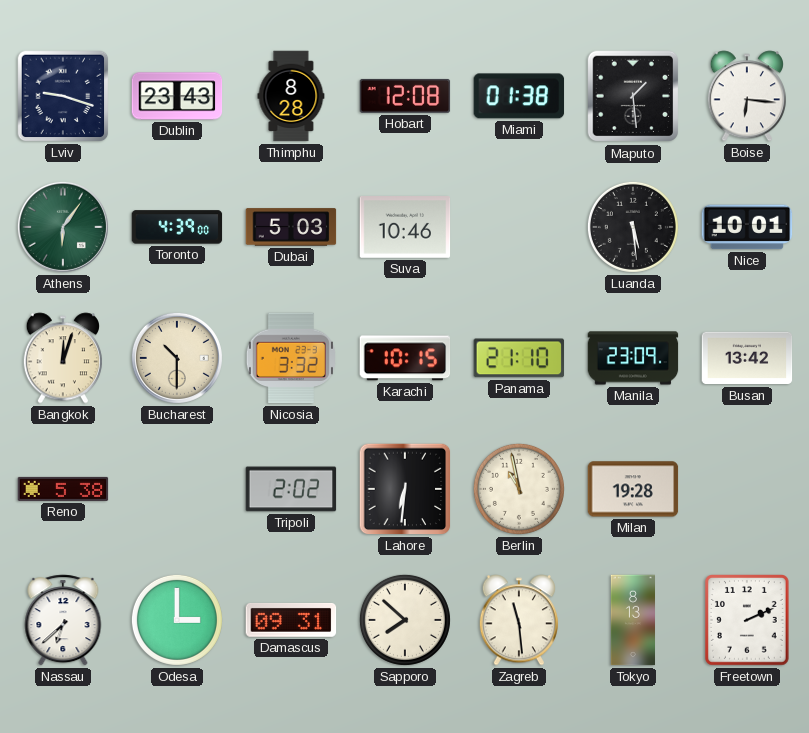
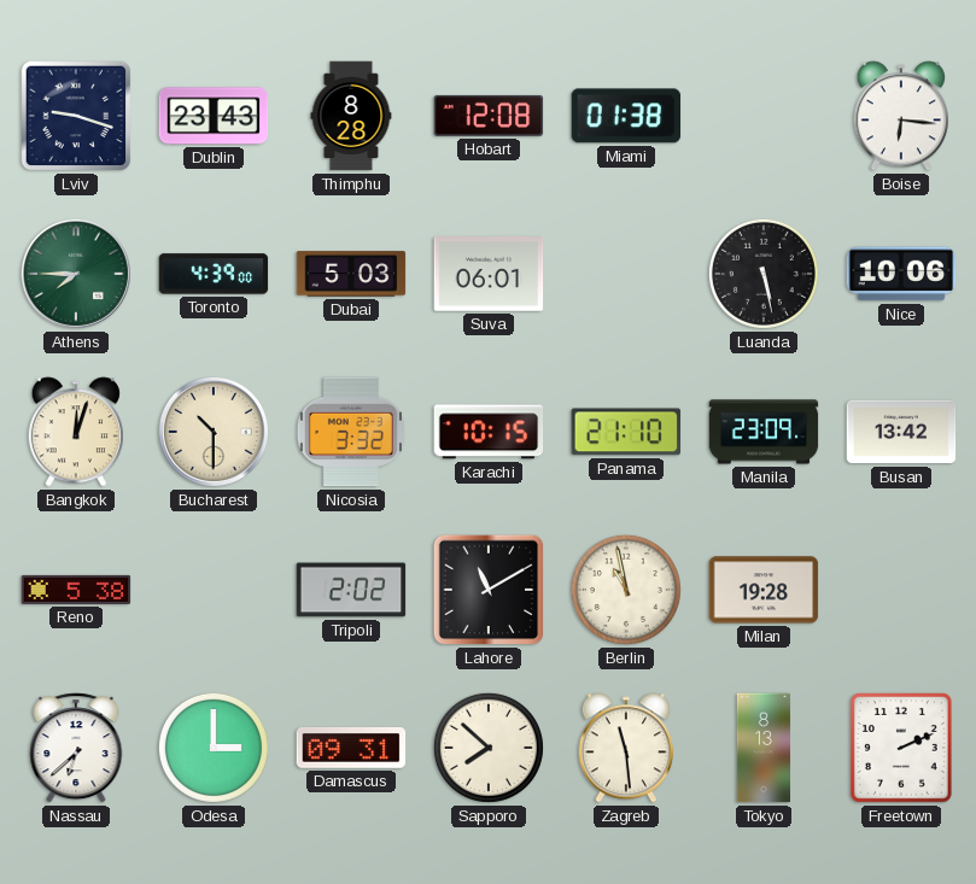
Maputo: 1:29 -> none (633, 96)
Athens: 6:06 -> 7:45 (76, 274)
Suva: 10:46 -> 06:01 (489, 274)
Luanda: 5:29 -> 5:28 (764, 274)
Nice: 10:01 -> 10:06 (901, 274)
Lahore: 6:31 -> 11:10 (489, 590)
